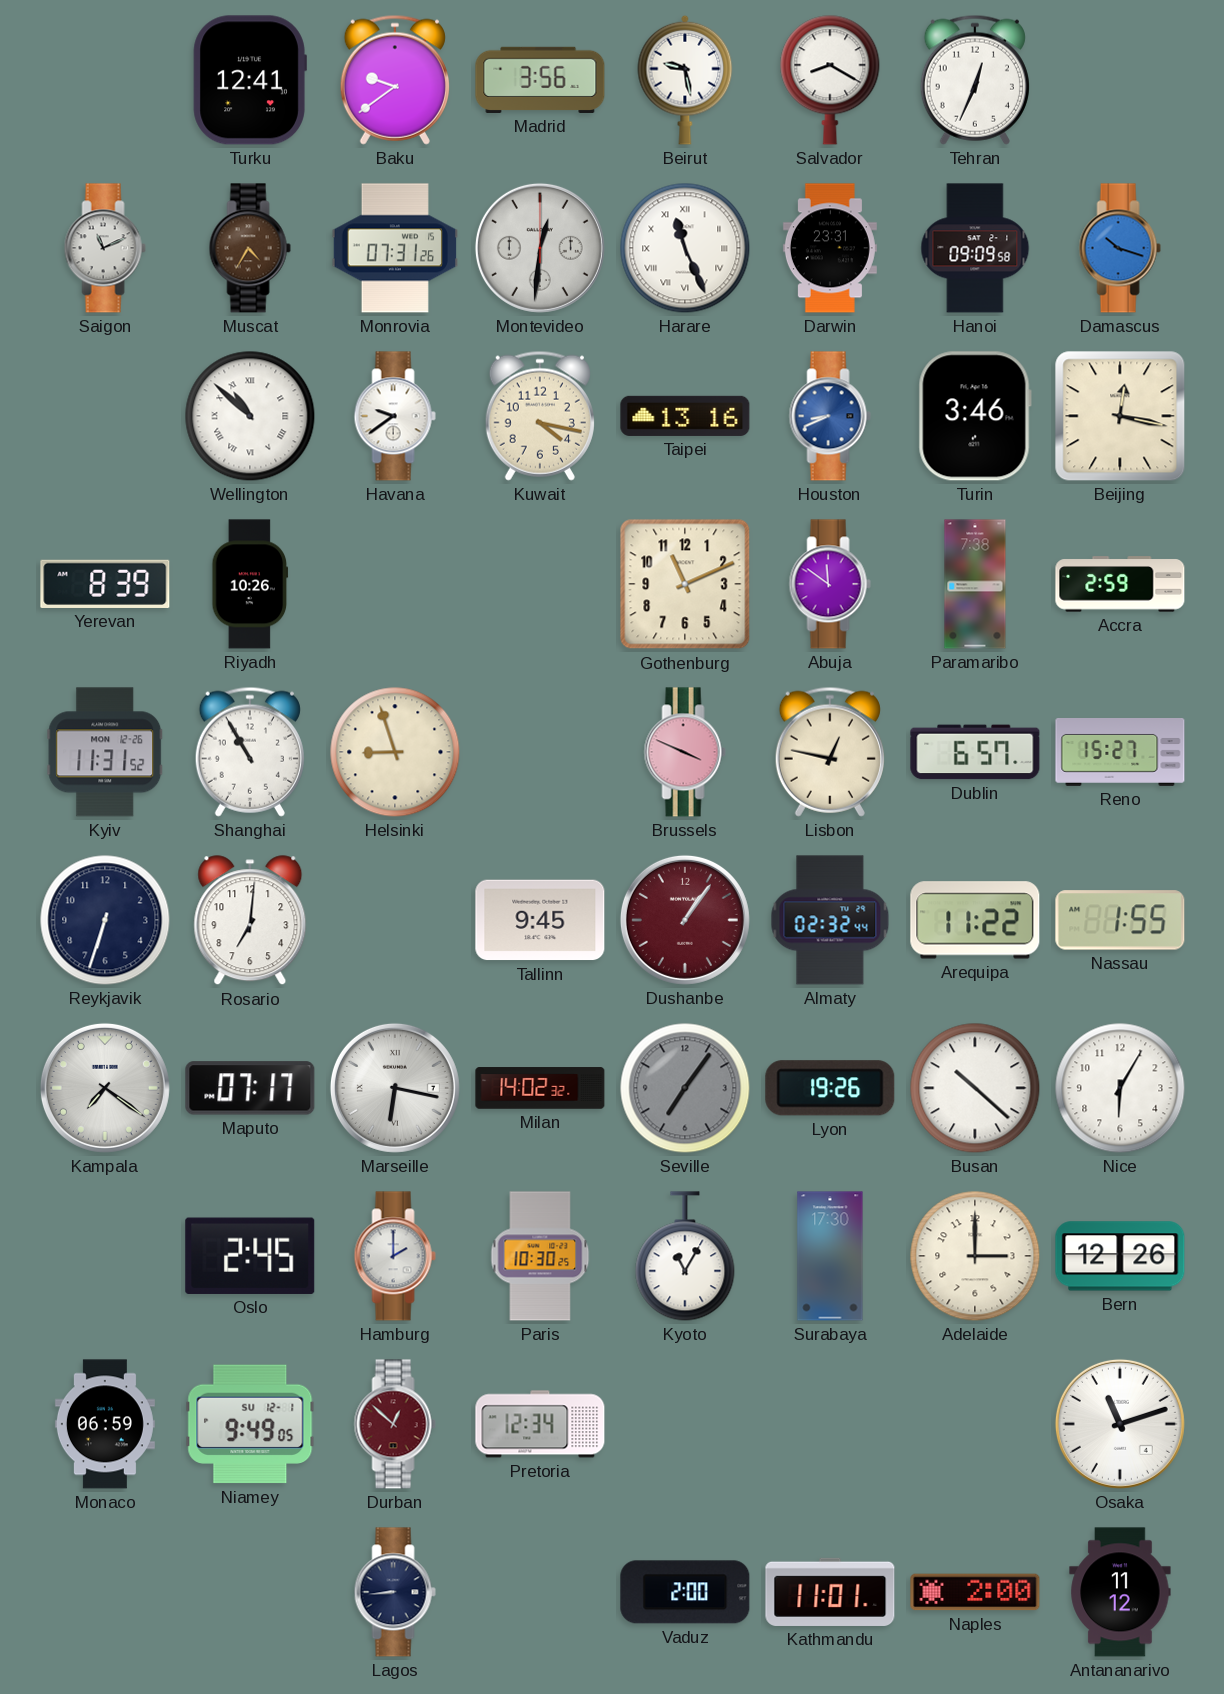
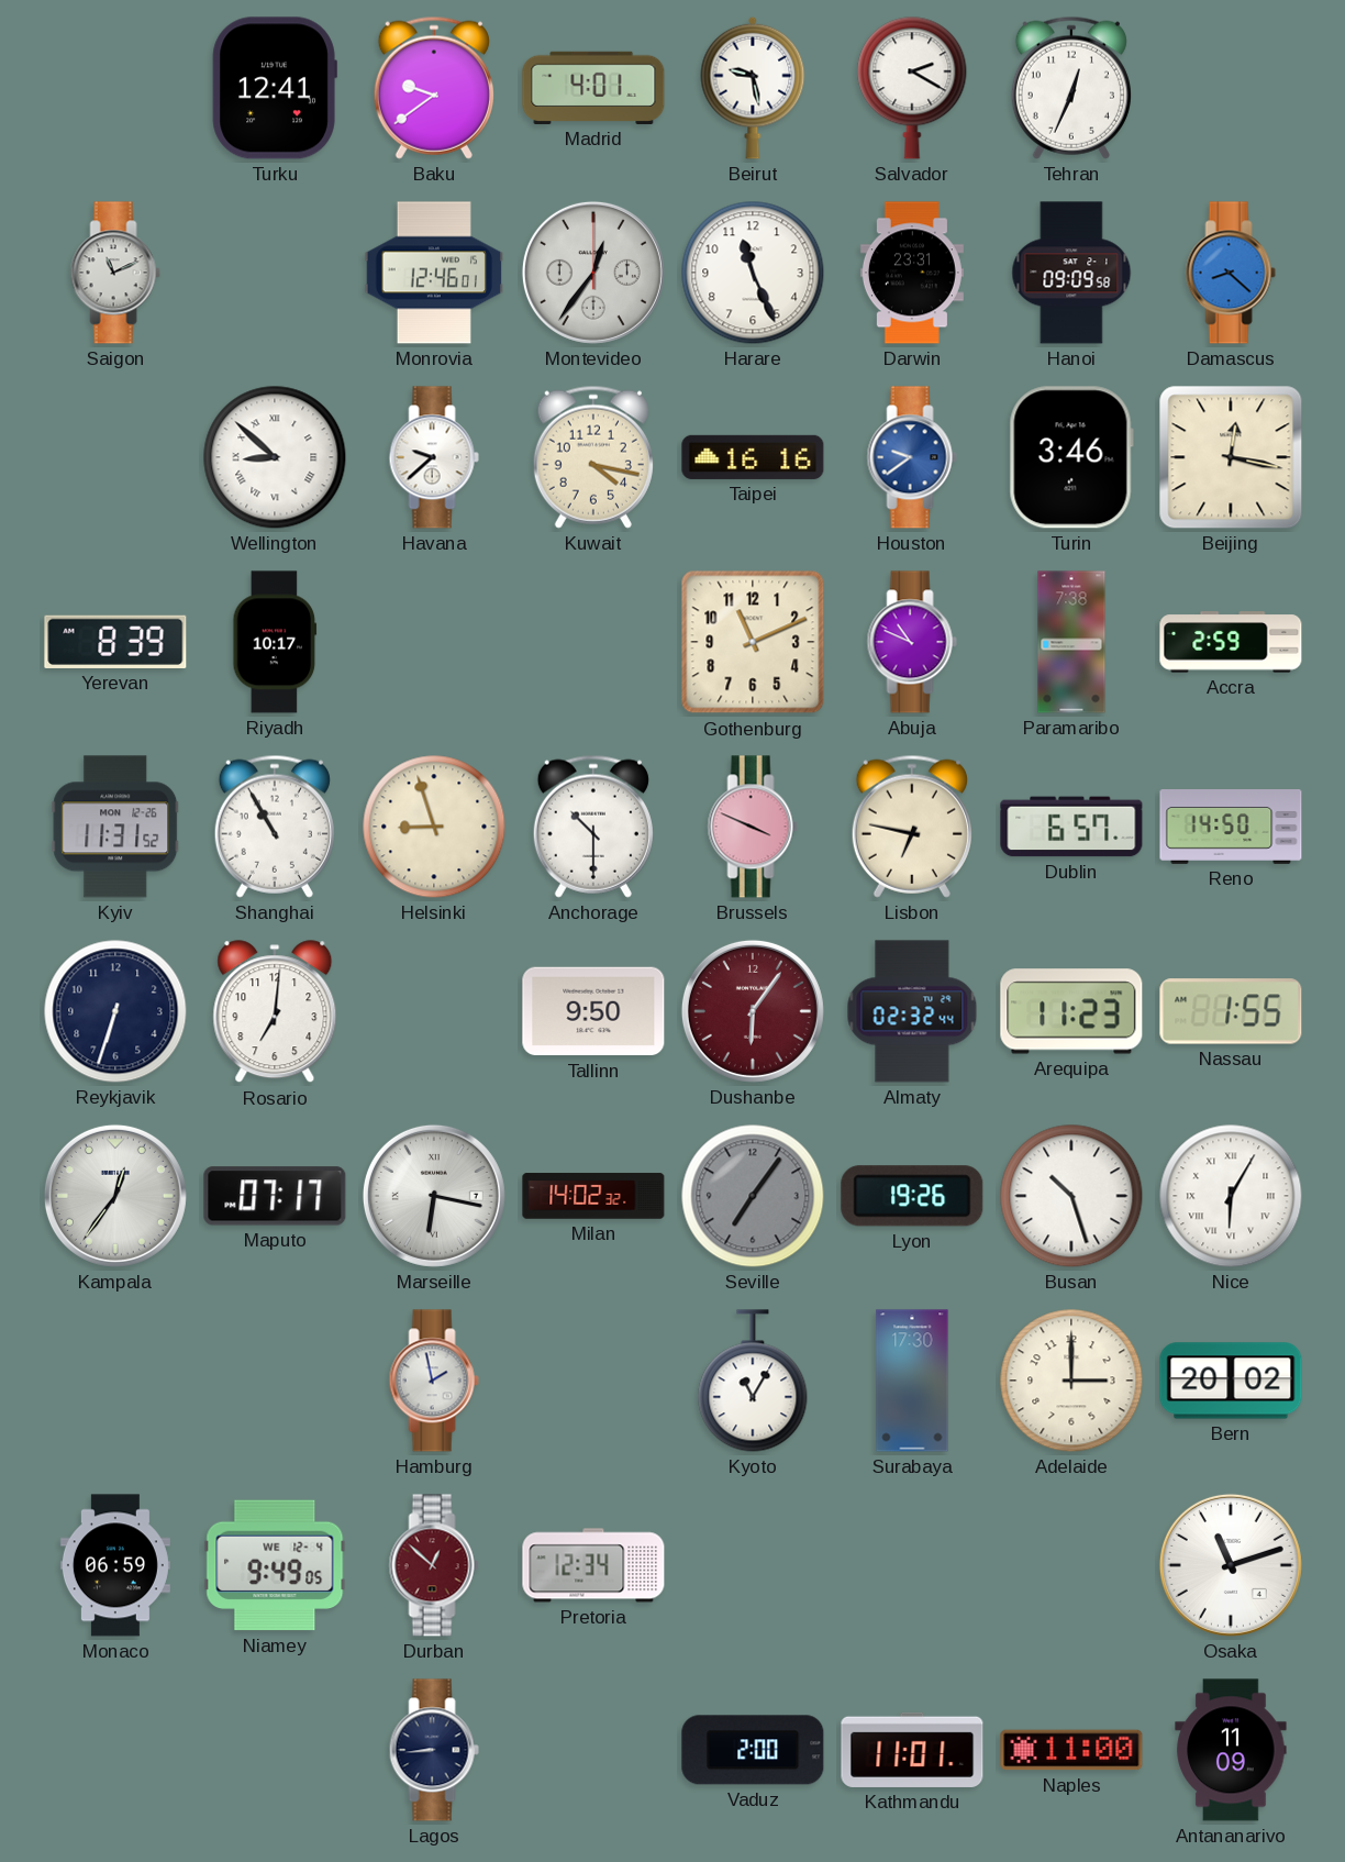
Madrid: 3:56 -> 4:01 (593, 88)
Salvador: 8:20 -> 2:20 (912, 88)
Muscat: 4:35 -> none (250, 248)
Monrovia: 07:31 -> 12:46 (433, 273)
Montevideo: 12:31 -> 12:36 (593, 273)
Harare numerals: Roman -> Arabic (753, 273)
Damascus: 10:18 -> 8:22 (1231, 273)
Wellington: 10:52 -> 8:52 (275, 457)
Havana: 9:39 -> 9:38 (434, 457)
Taipei: 13:16 -> 16:16 (753, 457)
Houston: 8:41 -> 9:39 (912, 457)
Riyadh: 10:26 -> 10:17 (275, 642)
Abuja: 11:51 -> 10:49 (912, 642)
Anchorage: none -> 10:30 (593, 827)
Lisbon: 12:47 -> 6:47 (912, 827)
Reno: 15:27 -> 14:50 (1231, 828)
Tallinn: 9:45 -> 9:50 (593, 1011)
Dushanbe: 1:06 -> 6:06 (753, 1011)
Arequipa: 11:22 -> 11:23 (1071, 1011)
Kampala: 7:21 -> 12:36 (115, 1196)
Busan: 10:22 -> 10:27 (1071, 1196)
Nice numerals: Arabic -> Roman (1231, 1196)
Oslo: 2:45 -> none (250, 1256)
Hamburg: 2:00 -> 1:58 (434, 1381)
Paris: 10:30 -> none (540, 1256)
Bern: 12:26 -> 20:02 (1231, 1381)
Niamey date: SU 12-1 -> WE 12-4 (275, 1565)
Naples: 2:00 -> 11:00 (1071, 1750)
Antananarivo: 11:12 -> 11:09 (1231, 1750)
